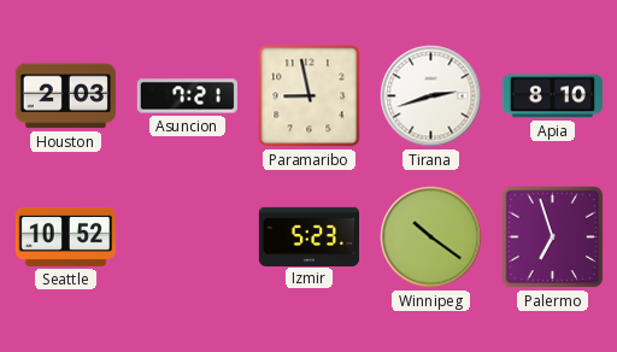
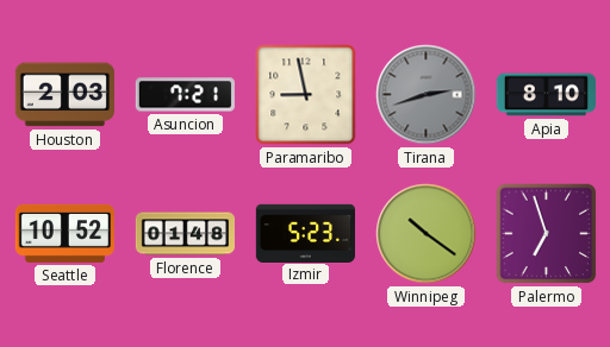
Tirana dial: white -> grey (427, 95)
Florence: none -> 01:48 (185, 234)
